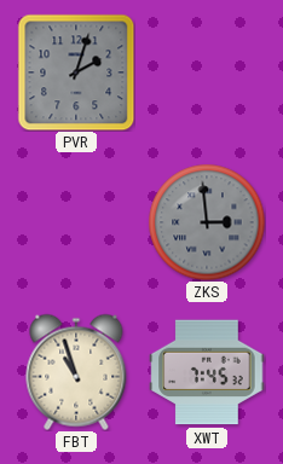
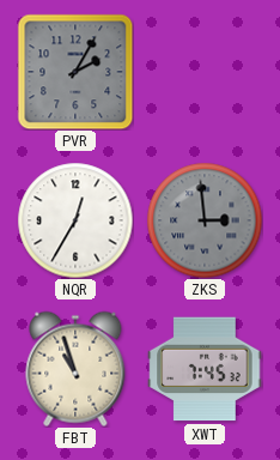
PVR: 2:03 -> 2:05 (75, 72)
NQR: none -> 12:35 (75, 220)
